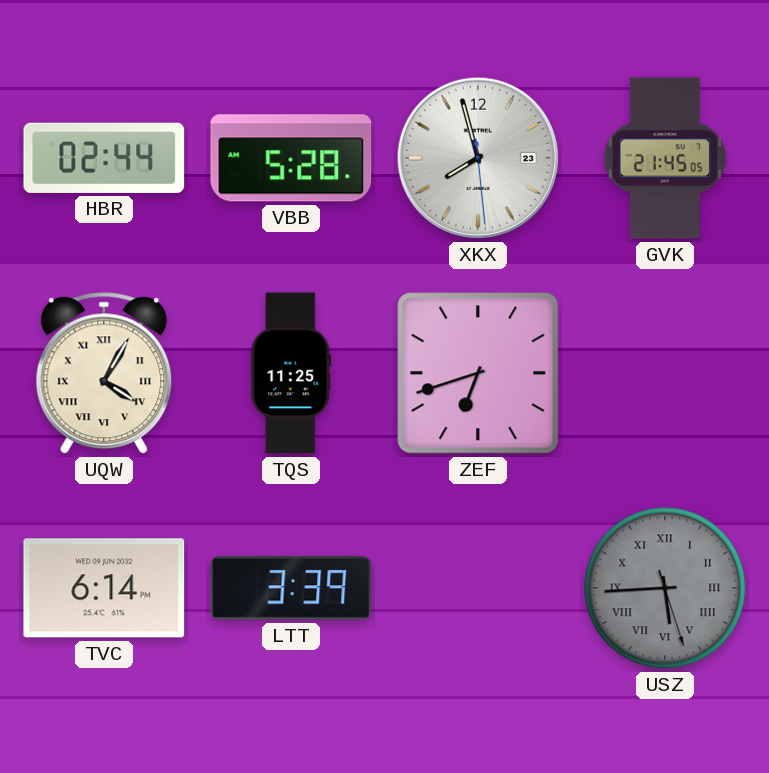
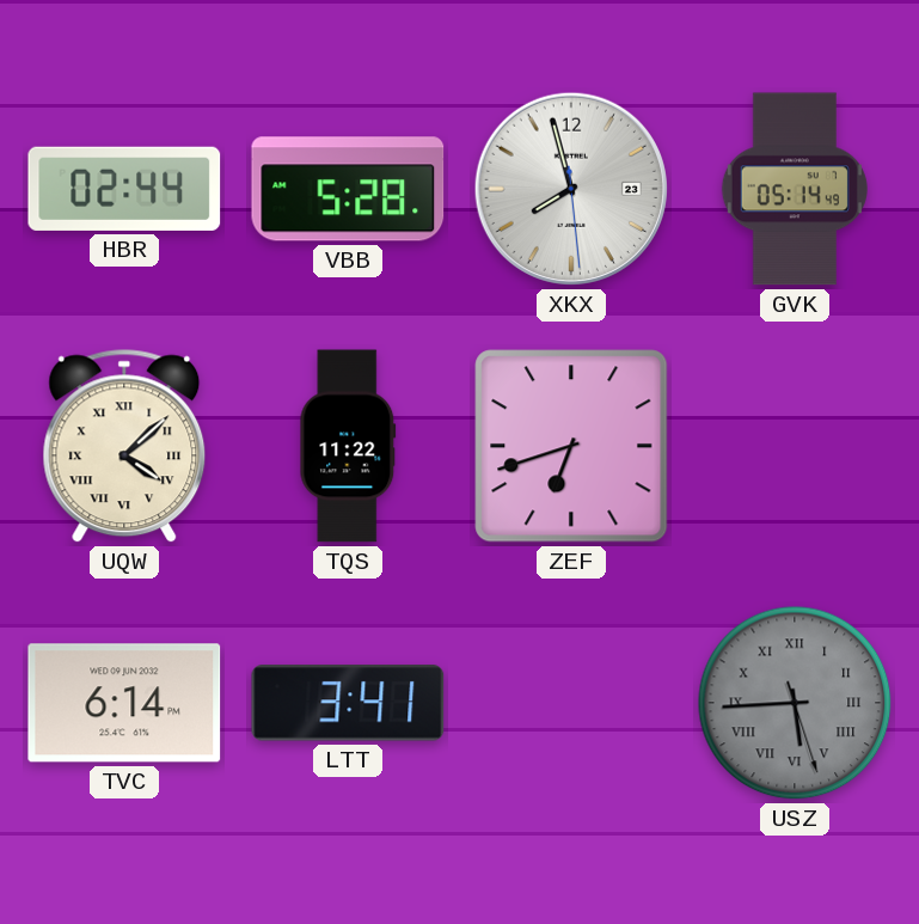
GVK: 21:45 -> 05:14 (795, 189)
UQW: 4:05 -> 4:08 (124, 446)
TQS: 11:25 -> 11:22 (348, 446)
LTT: 3:39 -> 3:41 (348, 703)
